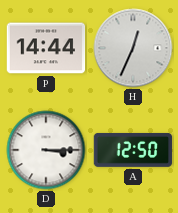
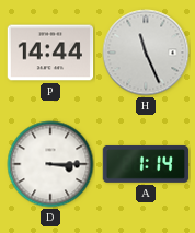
H: 12:34 -> 11:26 (146, 53)
A: 12:50 -> 1:14 (146, 164)
